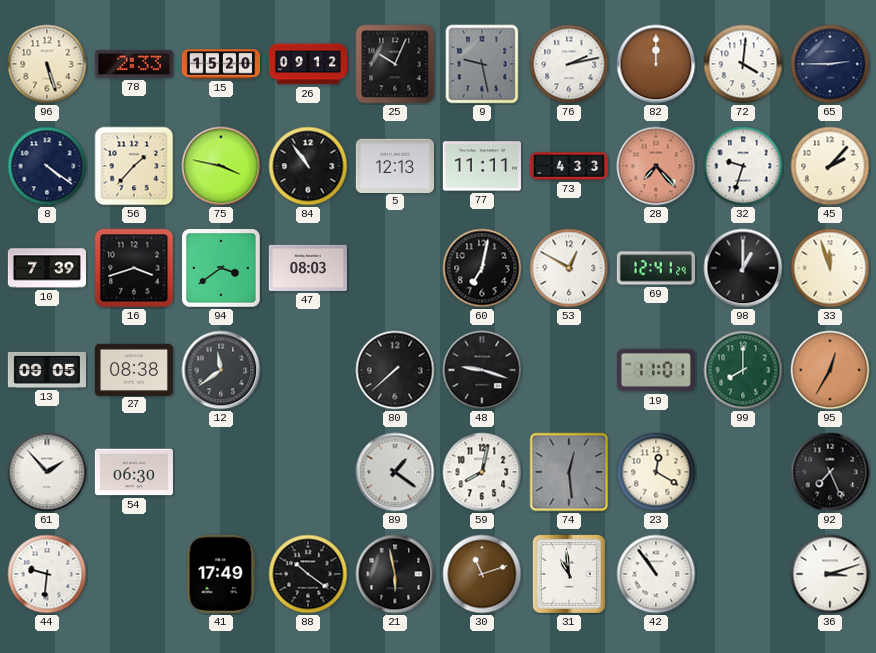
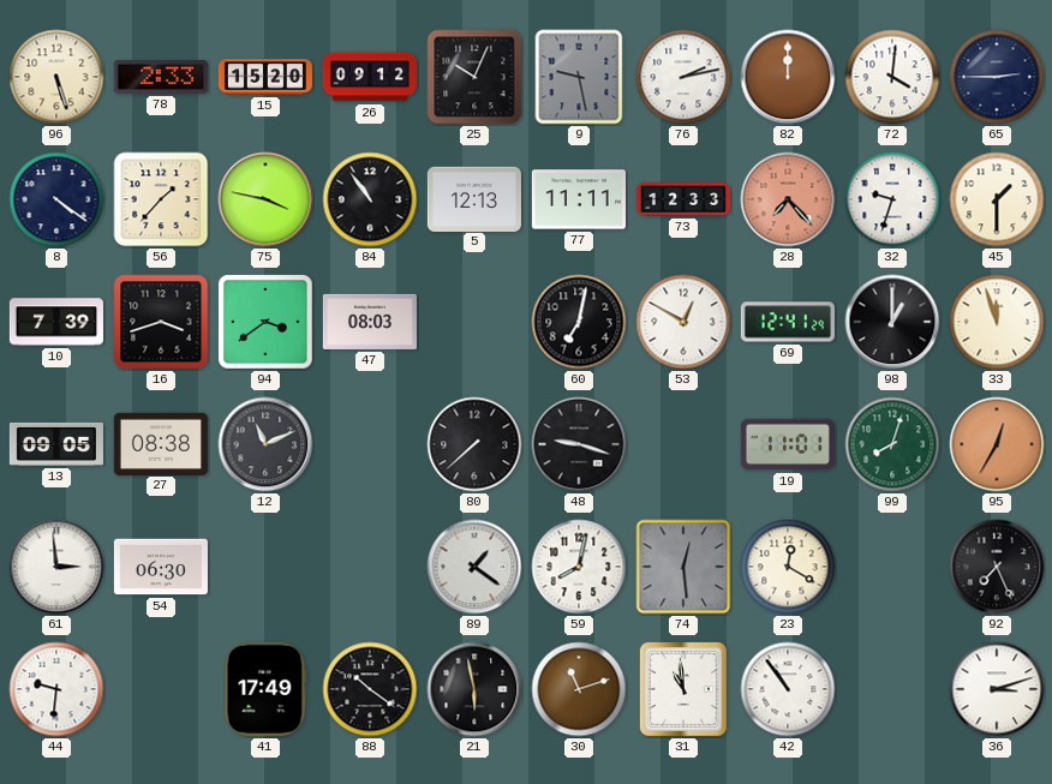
73: 4:33 -> 12:33 (682, 199)
45: 2:07 -> 1:30 (997, 199)
12: 11:39 -> 11:11 (265, 444)
99: 8:00 -> 8:03 (892, 444)
61: 1:53 -> 2:59 (56, 567)
